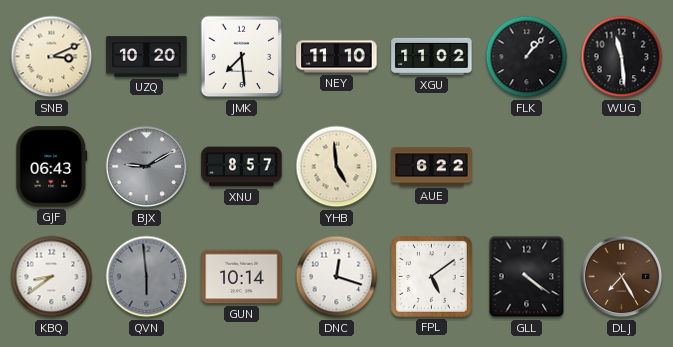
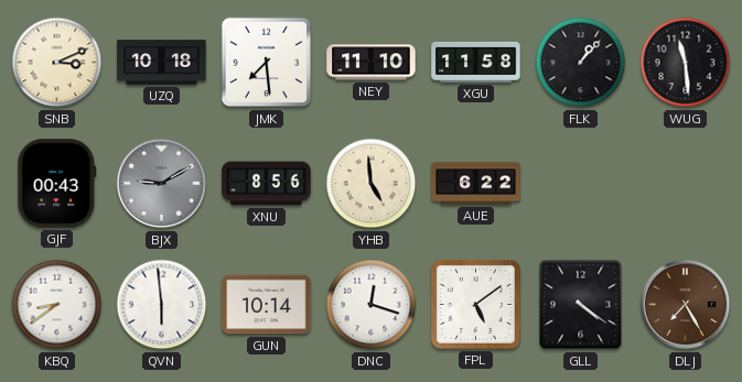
UZQ: 10:20 -> 10:18 (162, 63)
XGU: 11:02 -> 11:58 (476, 62)
GJF: 06:43 -> 00:43 (57, 184)
XNU: 8:57 -> 8:56 (267, 184)
QVN dial: grey -> white (162, 305)
